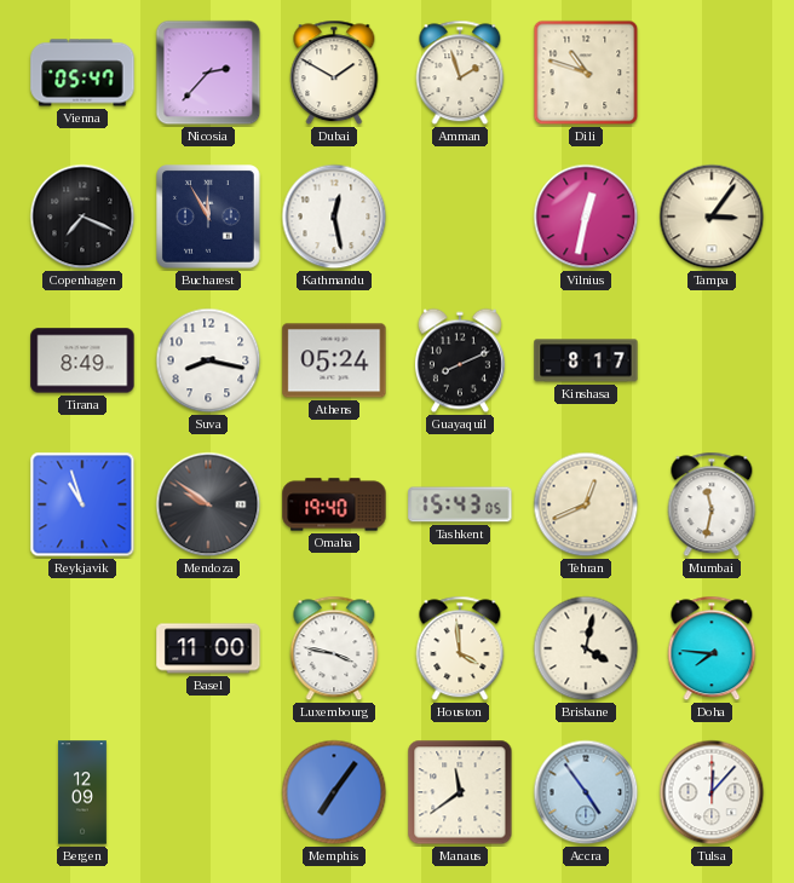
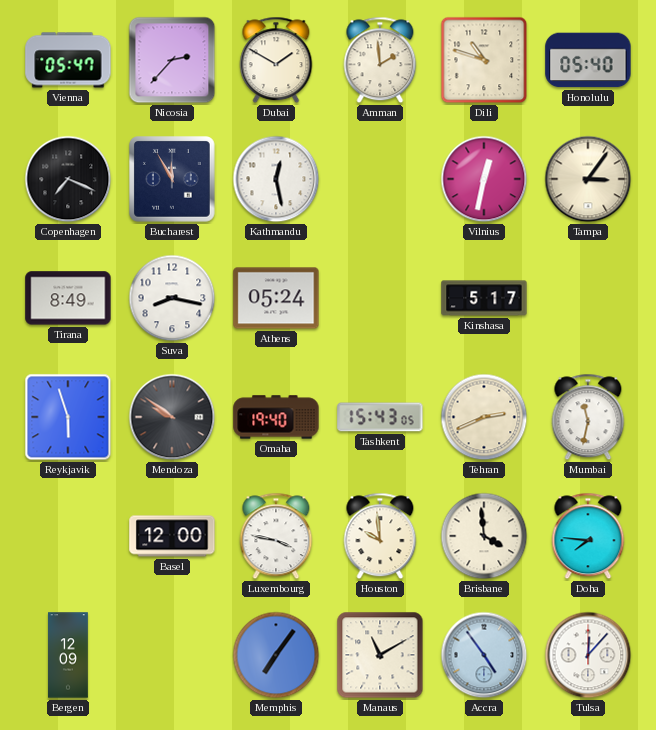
Amman: 1:57 -> 1:59 (380, 60)
Honolulu: none -> 05:40 (588, 60)
Guayaquil: 8:11 -> none (460, 360)
Kinshasa: 8:17 -> 5:17 (484, 298)
Reykjavik: 10:57 -> 5:57 (68, 417)
Tehran: 12:41 -> 2:41 (484, 417)
Basel: 11:00 -> 12:00 (172, 536)
Houston: 3:59 -> 9:59 (380, 536)
Brisbane: 4:02 -> 3:59 (484, 536)
Manaus: 11:39 -> 11:10 (380, 655)
